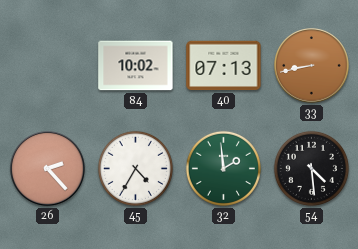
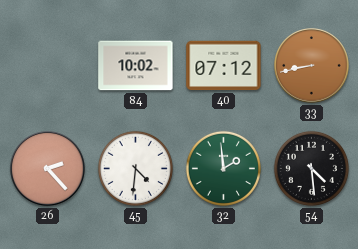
40: 07:13 -> 07:12 (224, 66)
45: 4:35 -> 4:31 (135, 168)
